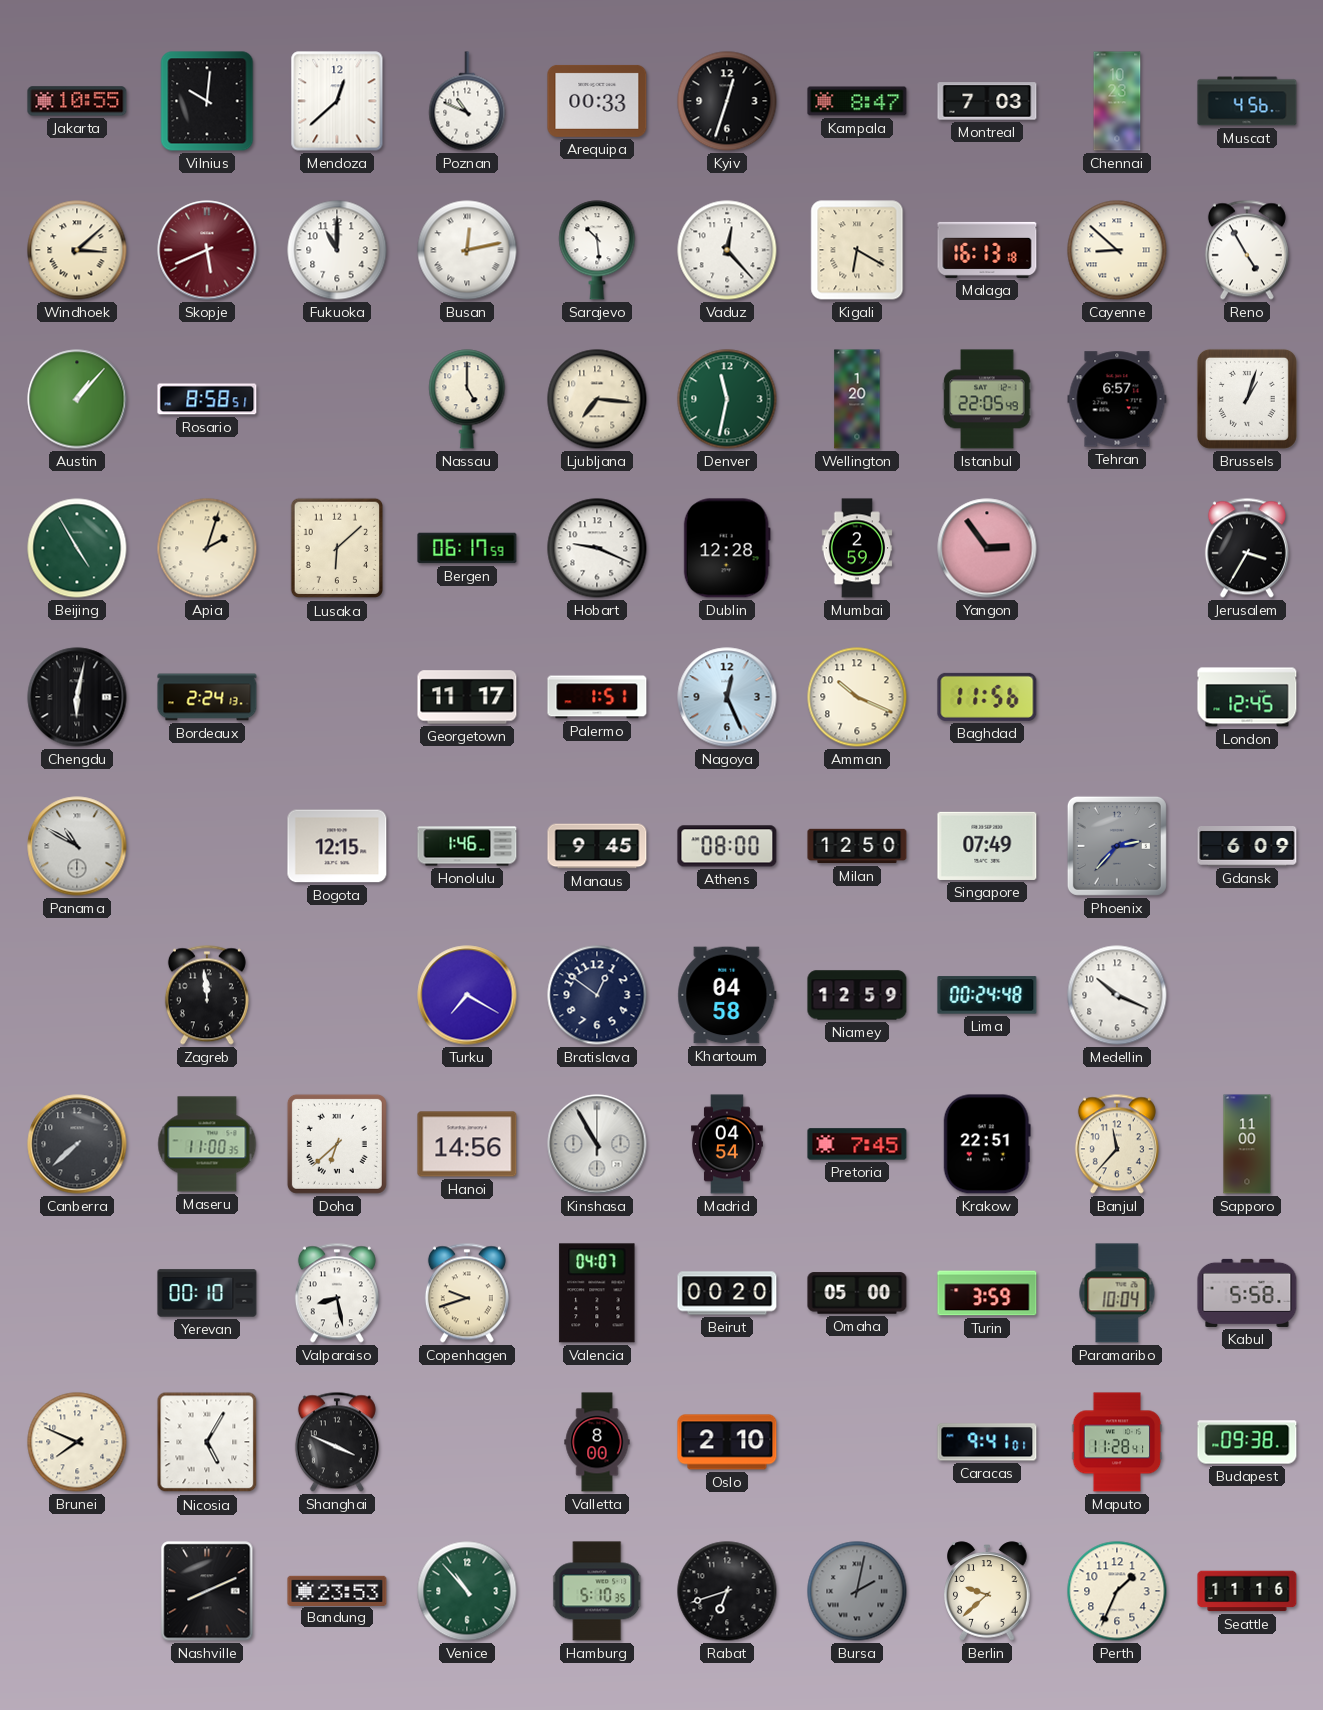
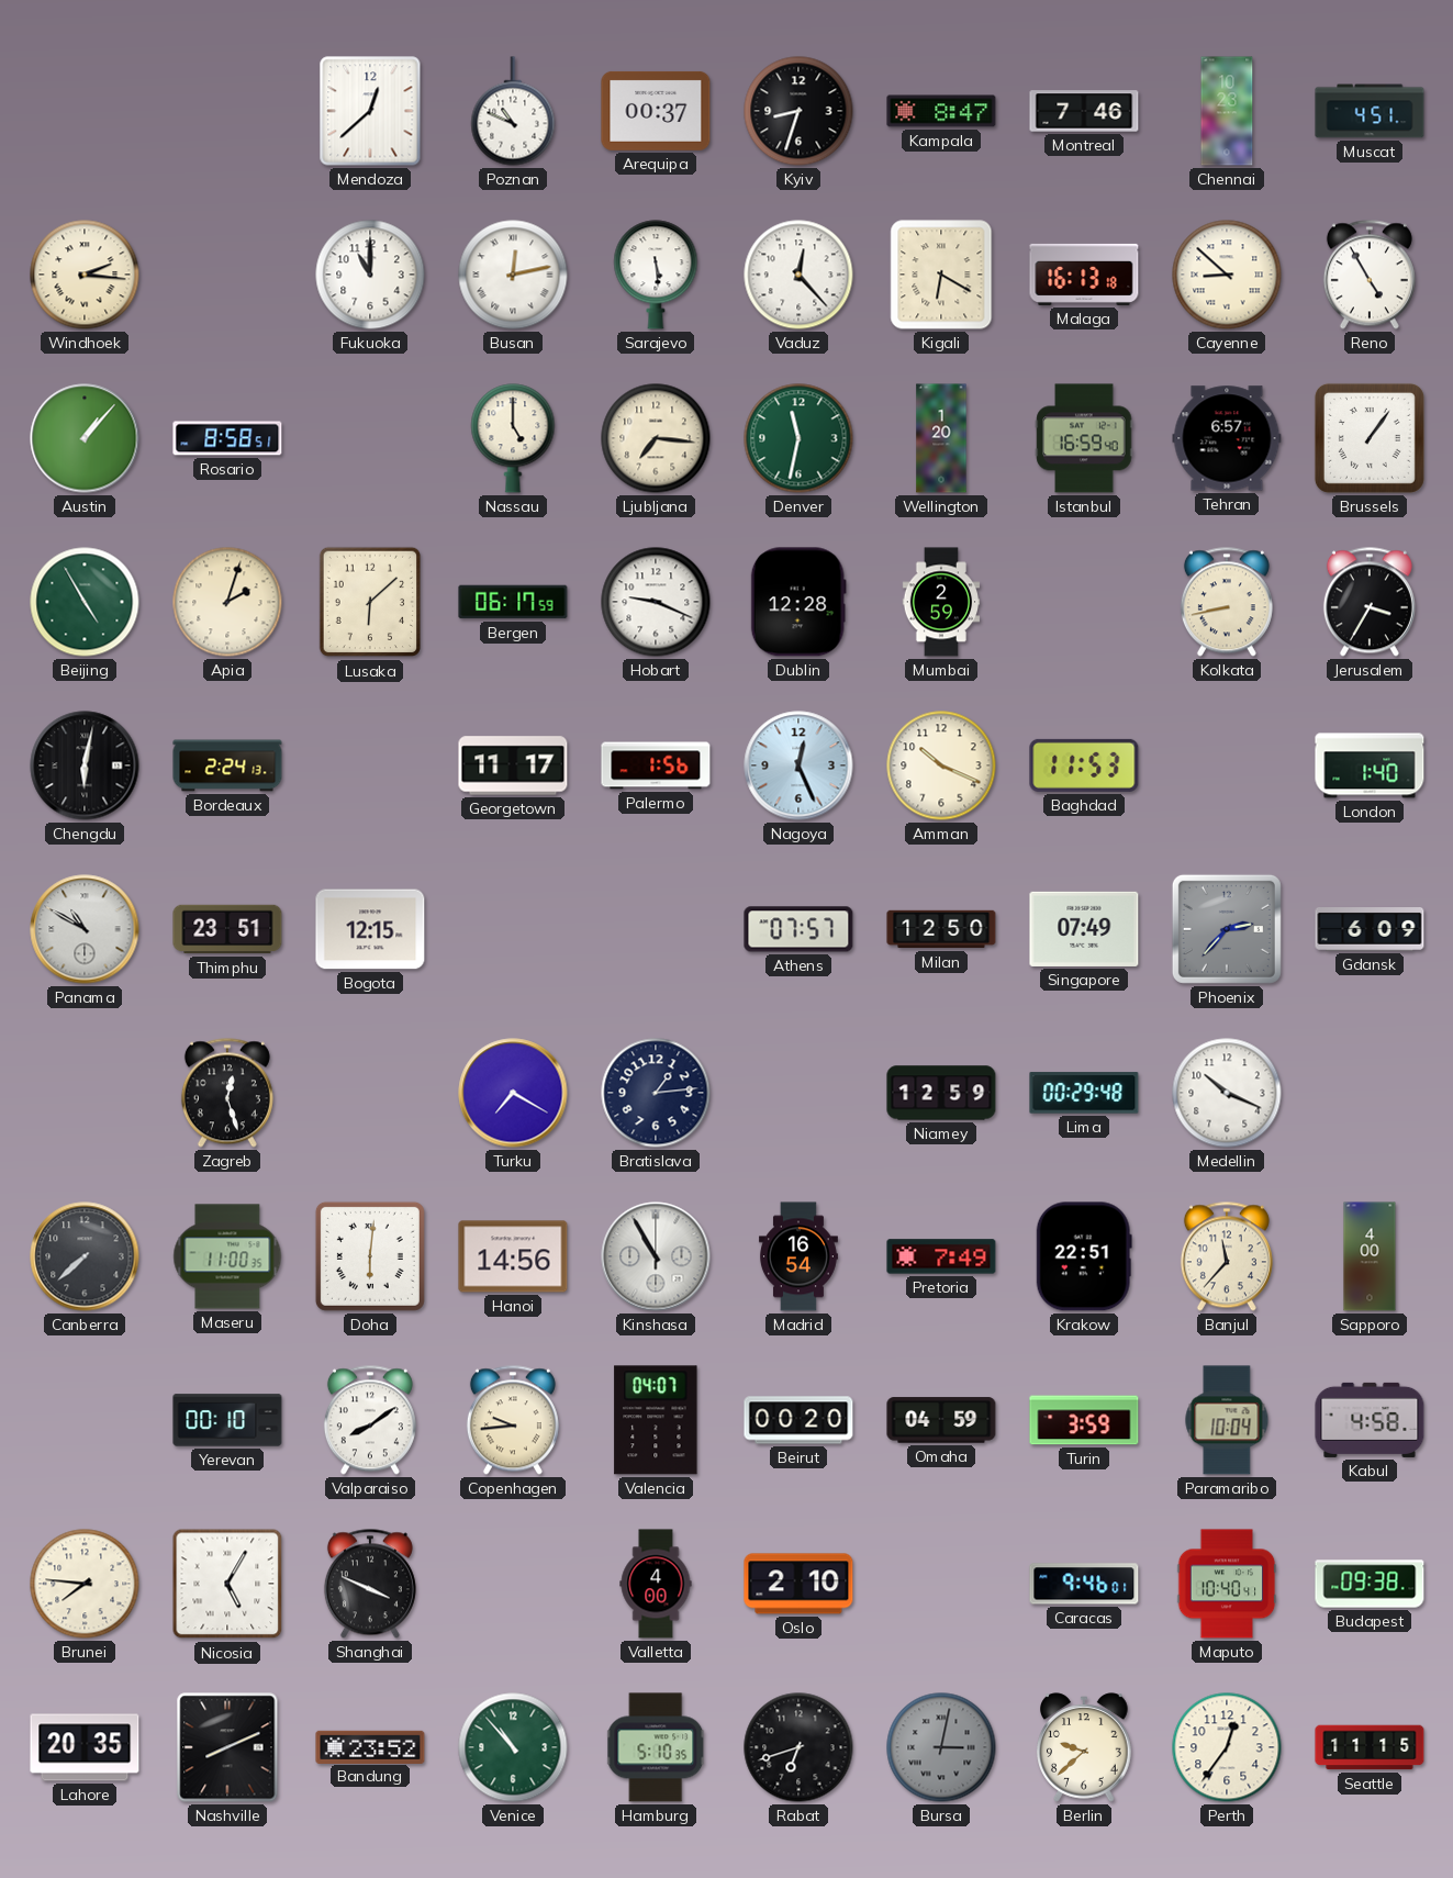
Jakarta: 10:55 -> none (77, 101)
Vilnius: 10:01 -> none (207, 101)
Arequipa: 00:33 -> 00:37 (656, 111)
Kyiv: 12:33 -> 8:33 (798, 111)
Montreal: 7:03 -> 7:46 (1084, 111)
Muscat: 4:56 -> 4:51 (1370, 111)
Windhoek: 3:08 -> 2:16 (85, 275)
Skopje: 5:41 -> none (207, 250)
Sarajevo: 10:29 -> 5:29 (656, 275)
Istanbul: 22:05 -> 16:59 (1084, 438)
Brussels: 1:03 -> 1:06 (1370, 438)
Yangon: 2:54 -> none (987, 548)
Kolkata: none -> 8:43 (1227, 602)
Palermo: 1:51 -> 1:56 (656, 765)
Baghdad: 11:56 -> 11:53 (1084, 765)
London: 12:45 -> 1:40 (1370, 765)
Thimphu: none -> 23:51 (227, 929)
Honolulu: 1:46 -> none (467, 846)
Manaus: 9:45 -> none (597, 846)
Athens: 08:00 -> 07:57 (798, 929)
Zagreb: 11:59 -> 12:27 (227, 1093)
Bratislava: 12:51 -> 1:14 (656, 1093)
Khartoum: 04:58 -> none (727, 995)
Lima: 00:24 -> 00:29 (1084, 1093)
Doha: 6:38 -> 6:01 (370, 1256)
Madrid: 04:54 -> 16:54 (798, 1256)
Pretoria: 7:45 -> 7:49 (941, 1256)
Sapporo: 11:00 -> 4:00 (1370, 1256)
Valparaiso: 8:28 -> 8:09 (370, 1420)
Copenhagen: 9:42 -> 9:44 (513, 1420)
Omaha: 05:00 -> 04:59 (941, 1420)
Kabul: 5:58 -> 4:58 (1370, 1420)
Brunei: 7:49 -> 7:46 (85, 1584)
Valletta: 8:00 -> 4:00 (656, 1584)
Caracas: 9:41 -> 9:46 (1084, 1584)
Maputo: 11:28 -> 10:40 (1227, 1584)
Lahore: none -> 20:35 (85, 1747)
Bandung: 23:53 -> 23:52 (370, 1746)
Bursa: 2:02 -> 3:02 (941, 1747)
Perth: 1:34 -> 12:36 (1227, 1747)
Seattle: 11:16 -> 11:15 (1370, 1747)
